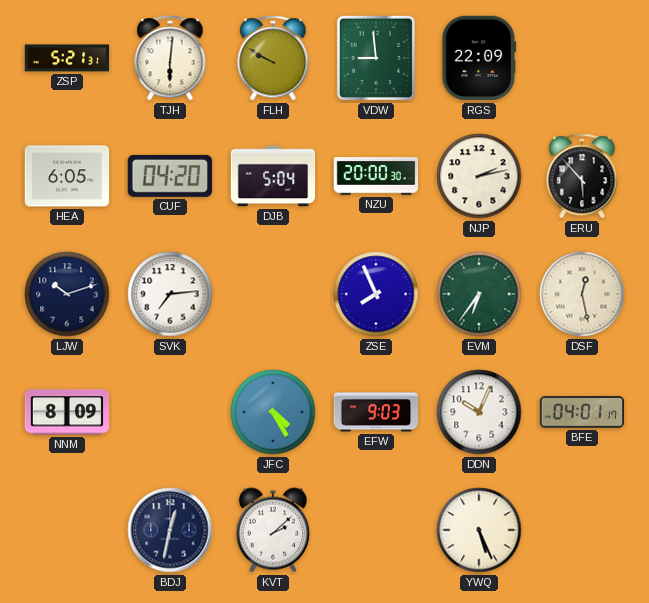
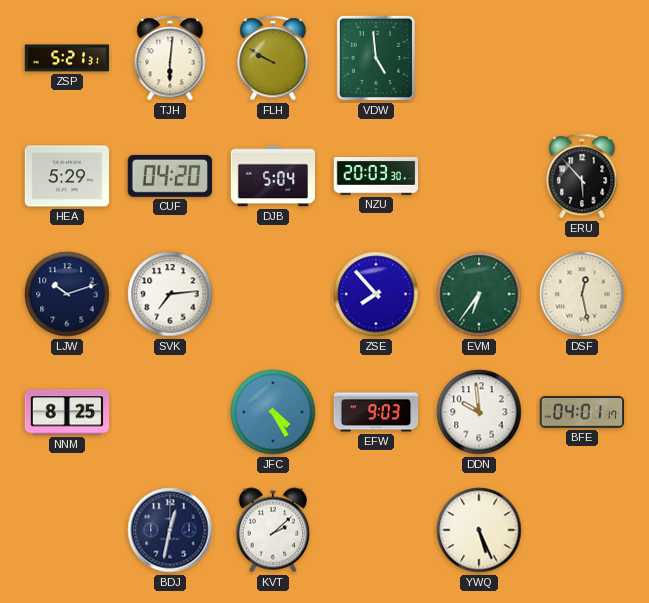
VDW: 8:59 -> 4:59 (376, 58)
RGS: 22:09 -> none (479, 58)
HEA: 6:05 -> 5:29 (67, 176)
NZU: 20:00 -> 20:03 (376, 176)
NJP: 2:13 -> none (479, 176)
ZSE: 7:56 -> 7:53 (376, 294)
NNM: 8:09 -> 8:25 (67, 412)
DDN: 10:04 -> 9:59 (479, 412)
